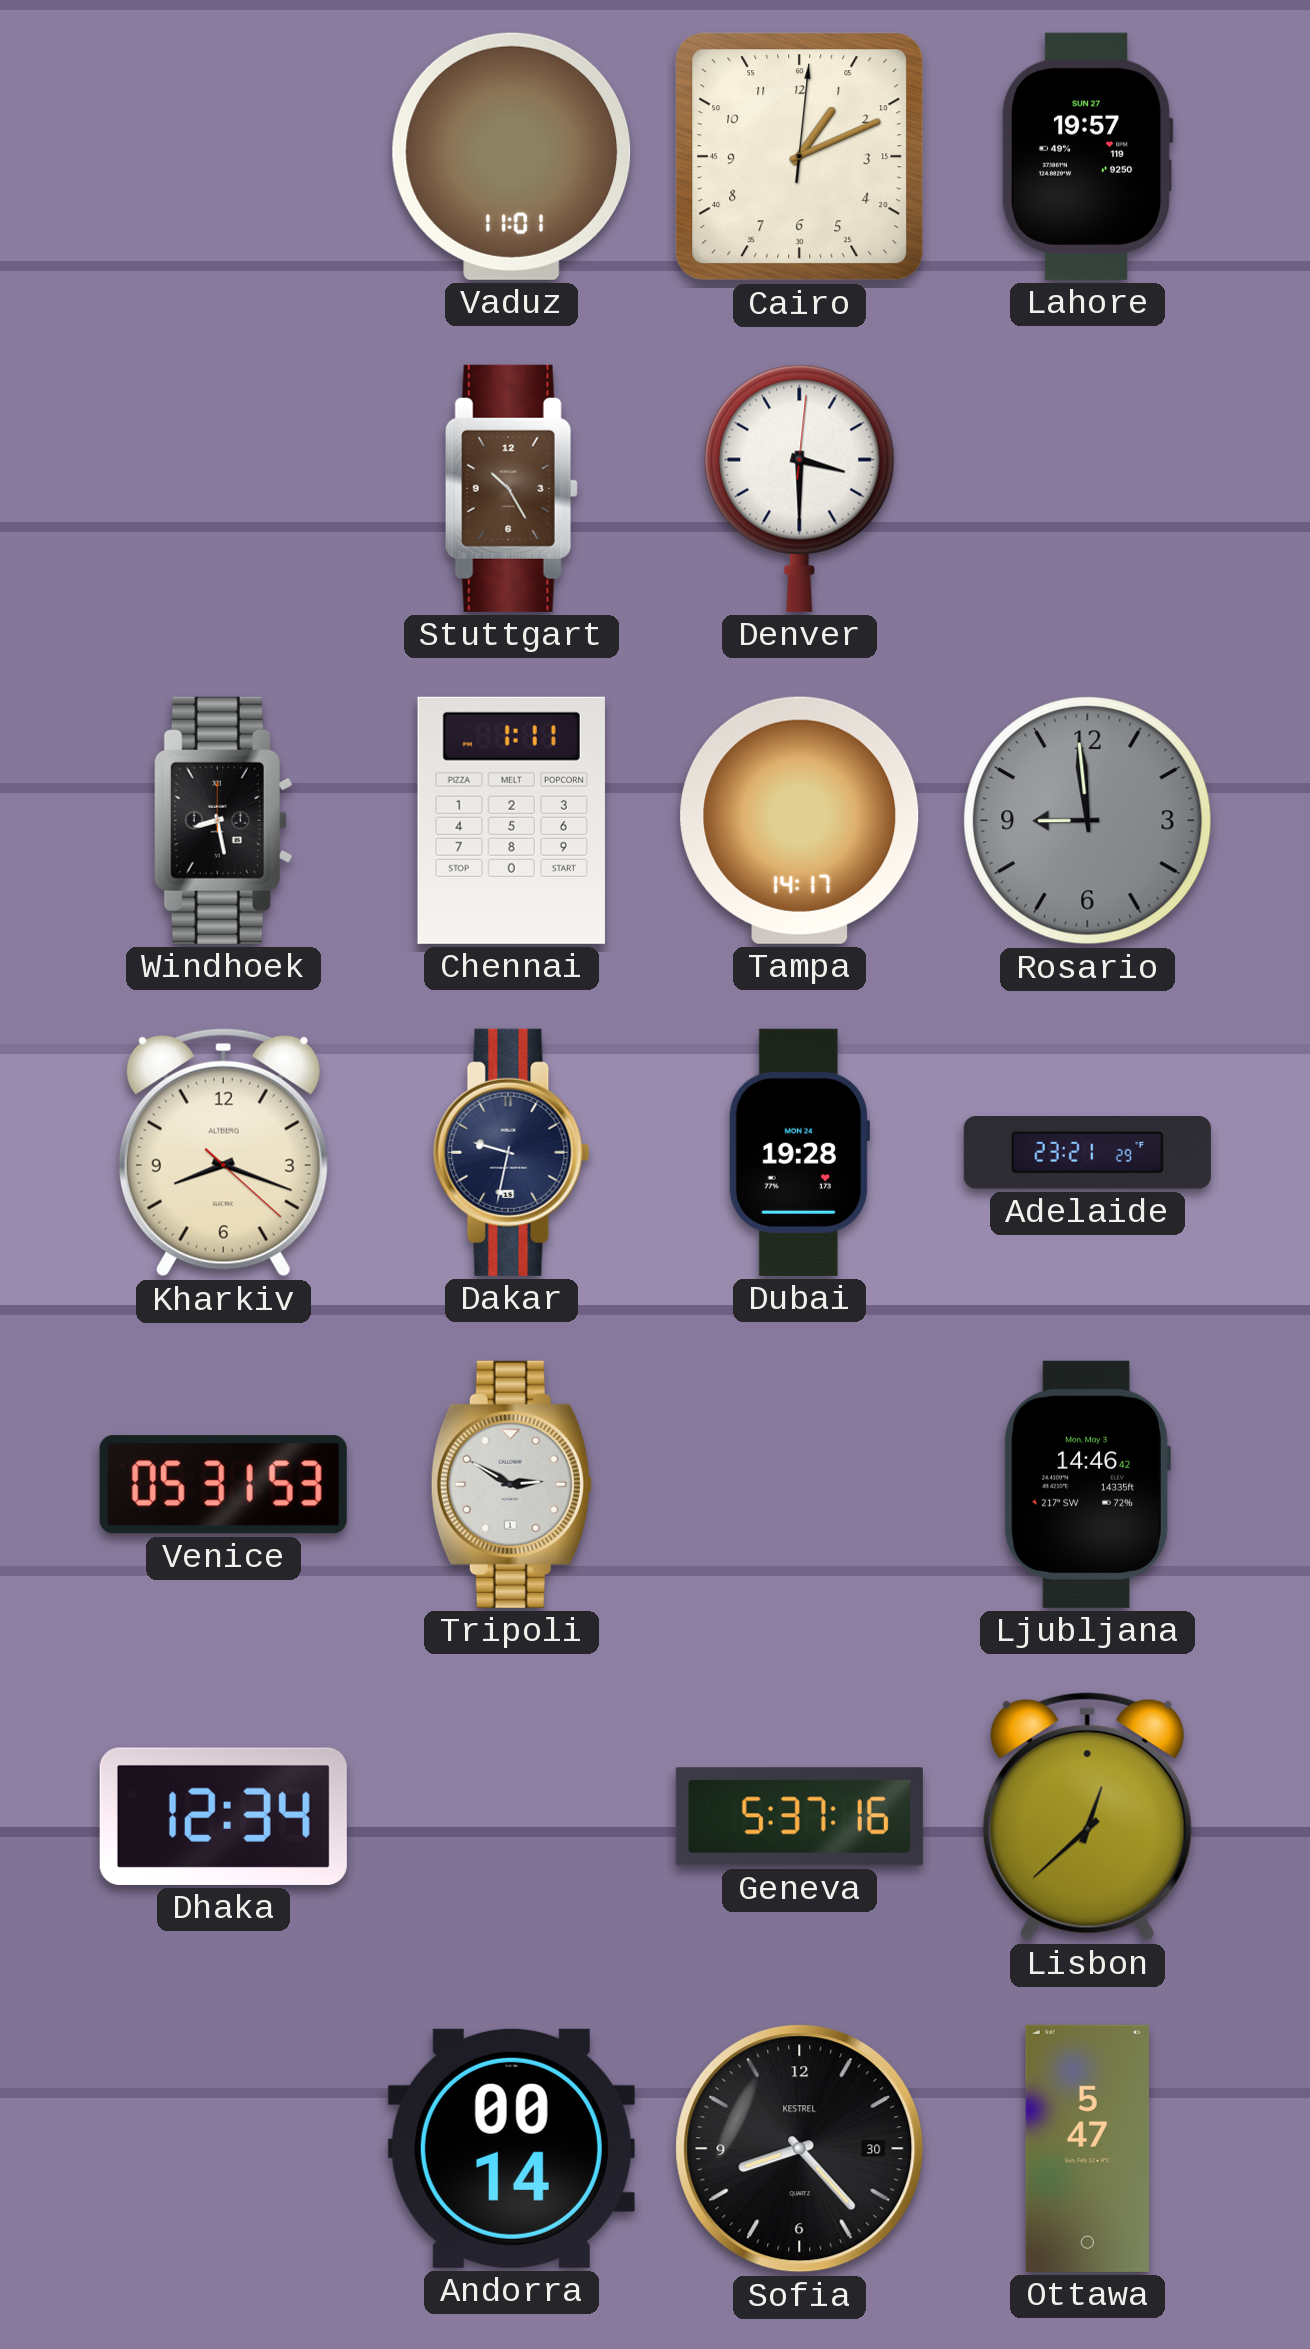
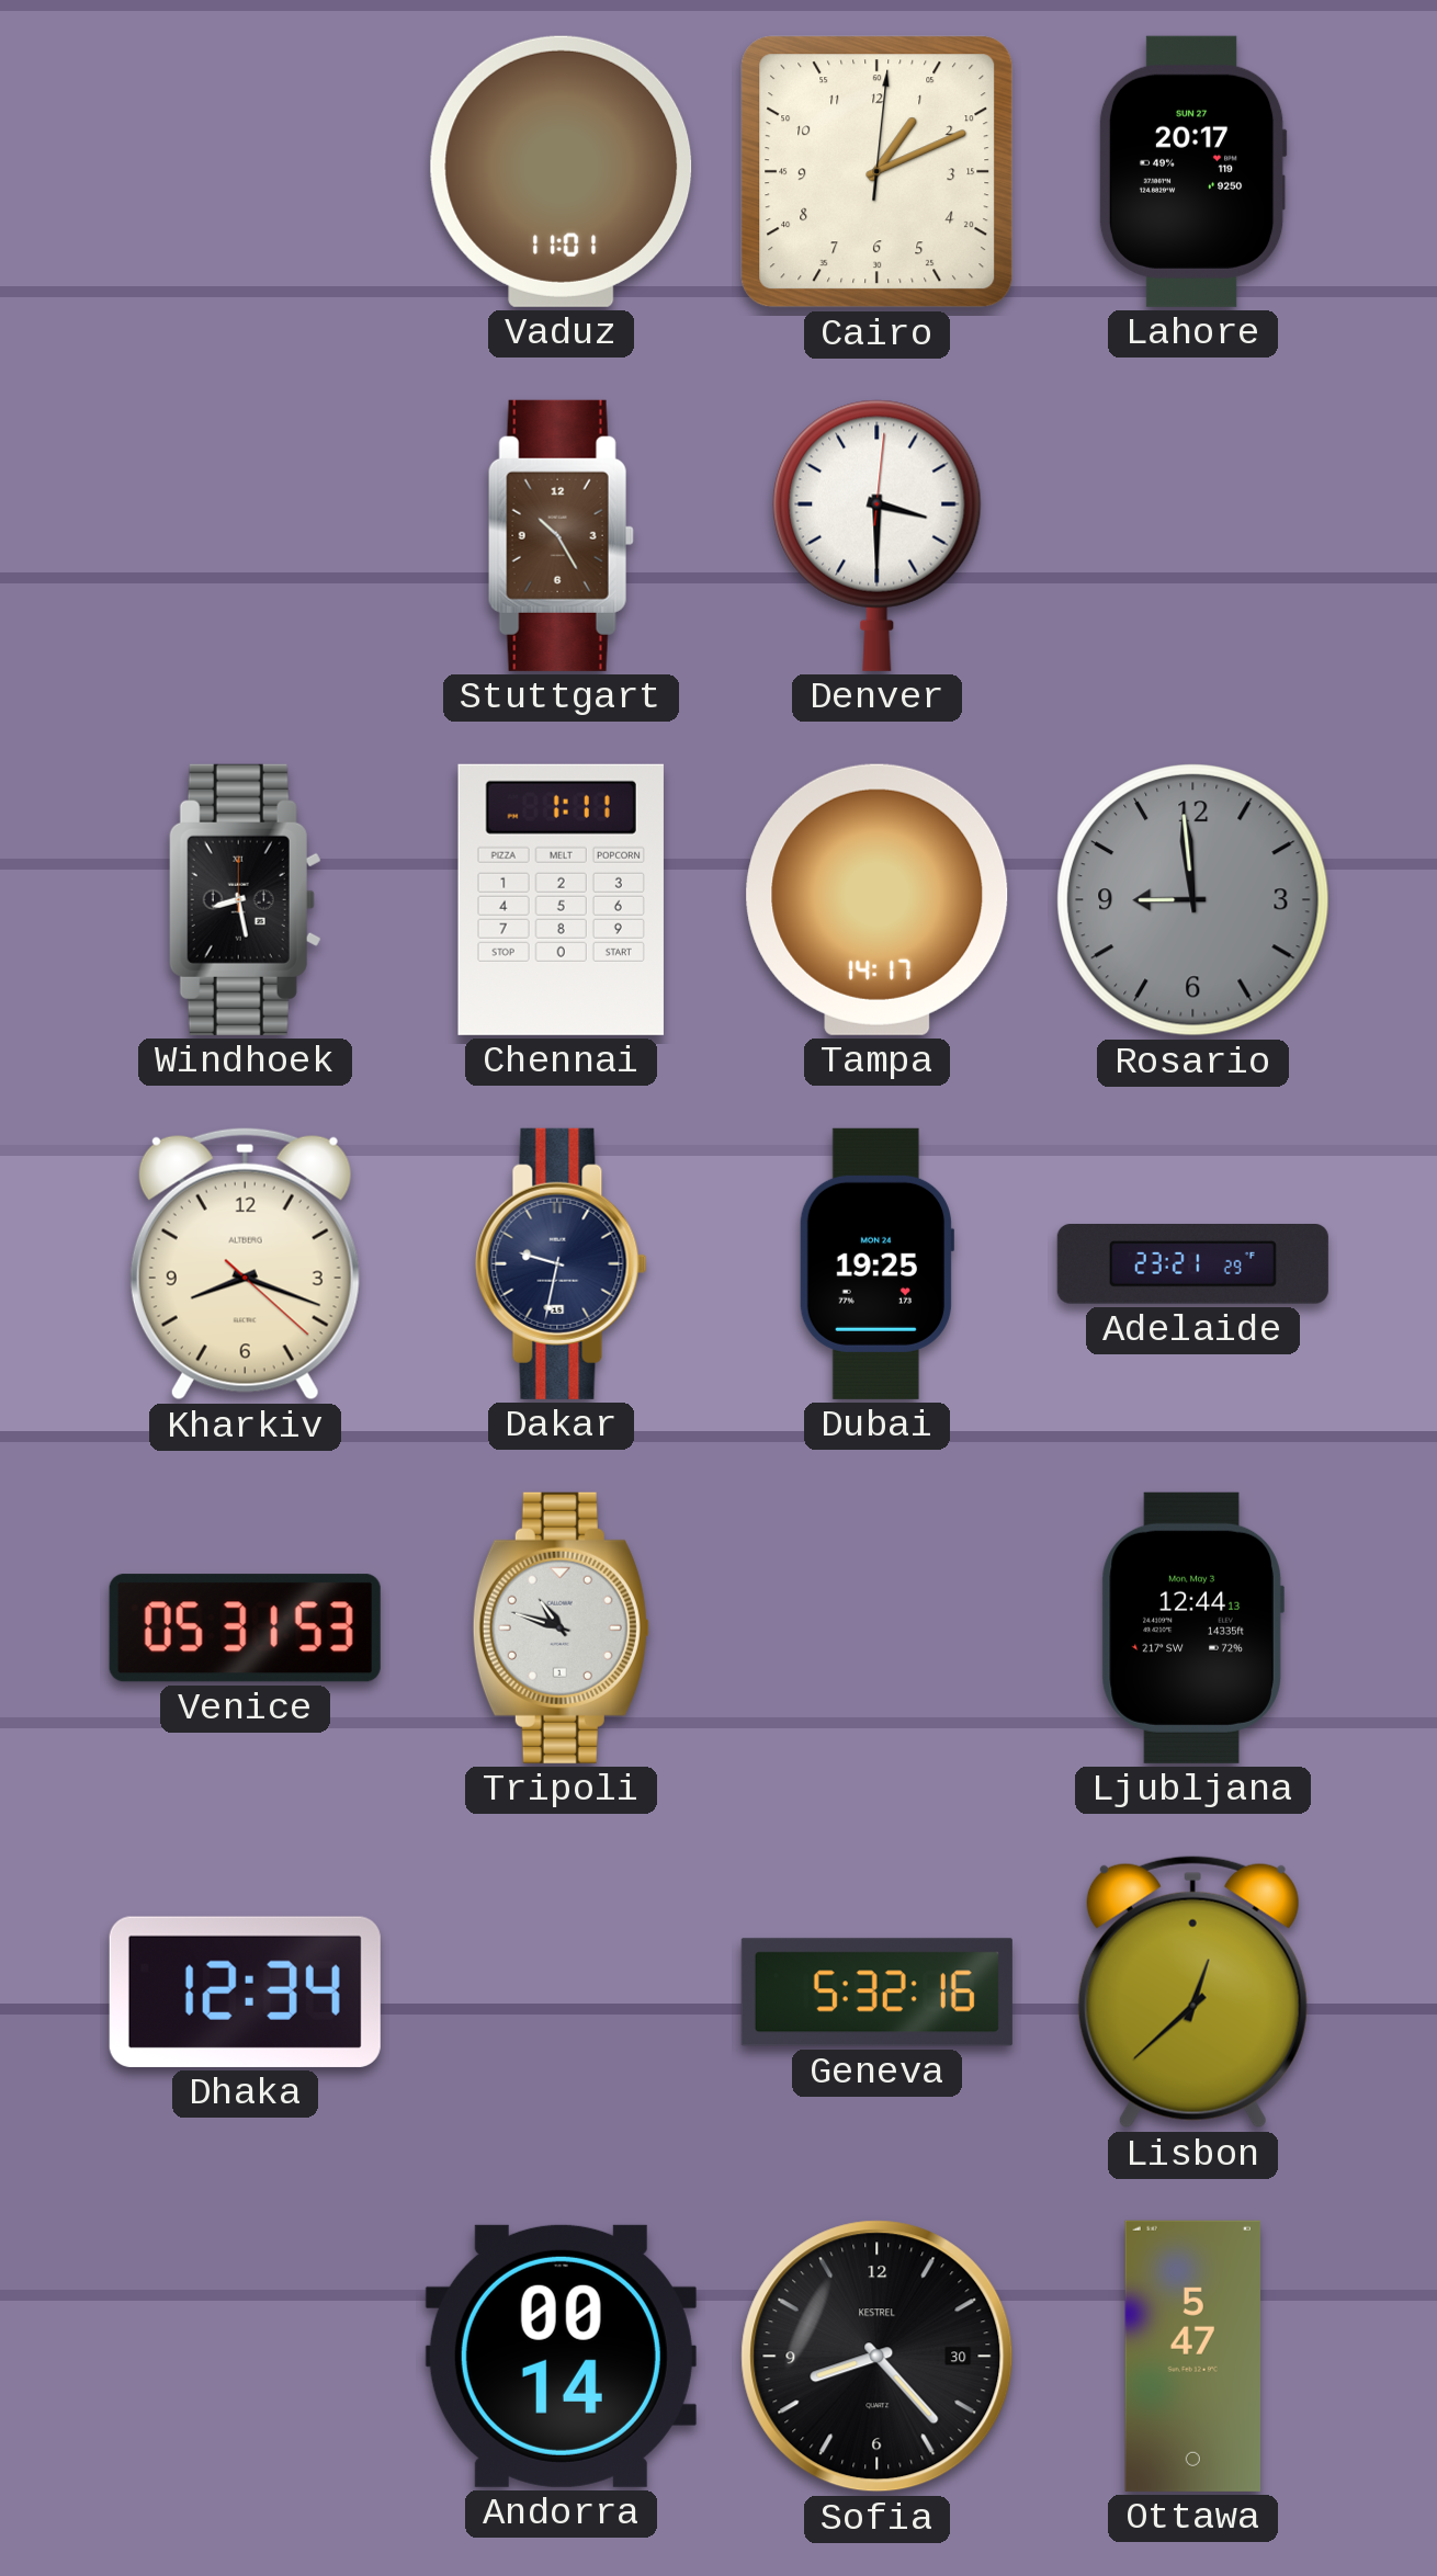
Lahore: 19:57 -> 20:17 (1192, 171)
Dubai: 19:28 -> 19:25 (875, 1263)
Tripoli: 2:50 -> 10:48 (561, 1627)
Ljubljana: 14:46 -> 12:44 (1192, 1627)
Geneva: 5:37 -> 5:32 (876, 1993)
